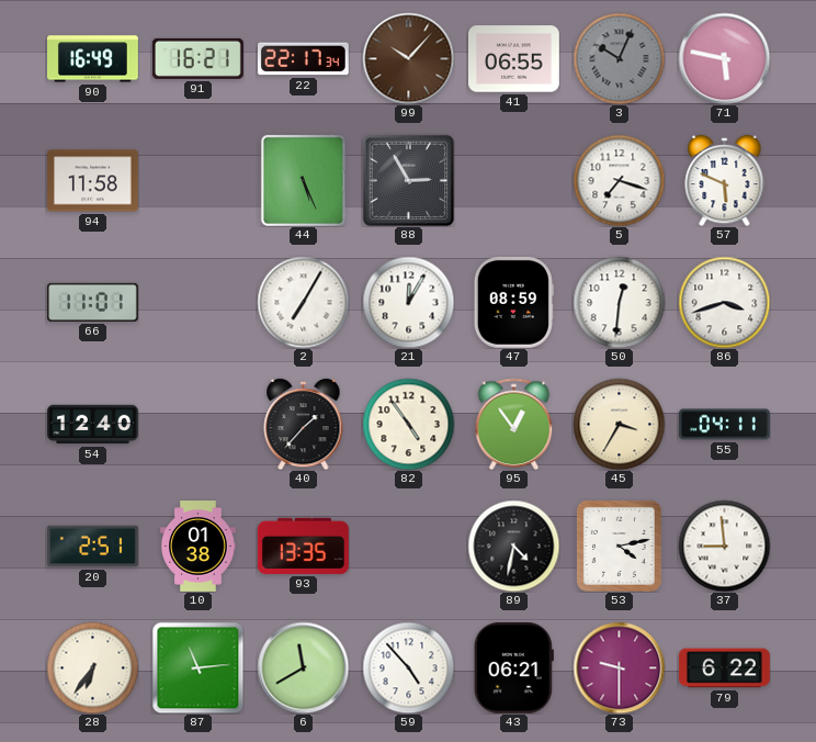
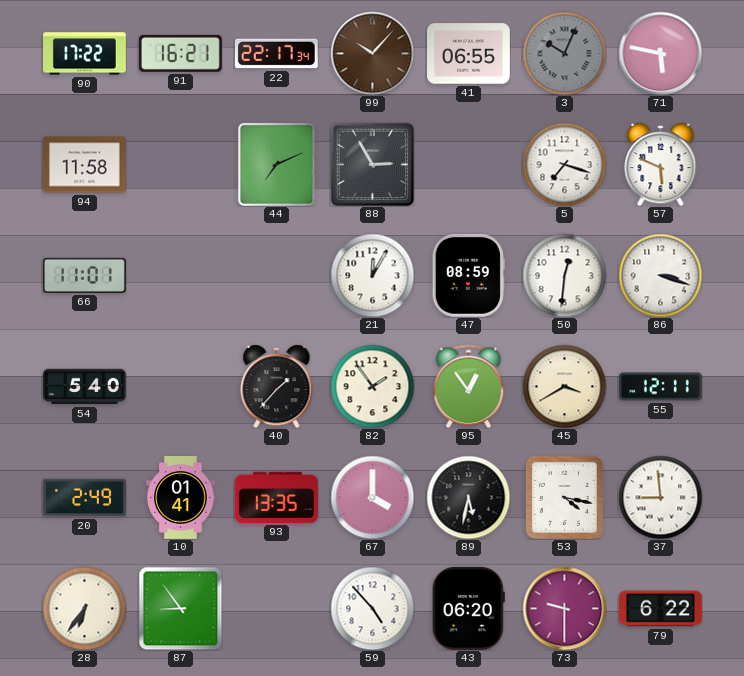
90: 16:49 -> 17:22 (85, 54)
44: 5:26 -> 7:11 (276, 164)
2: 7:05 -> none (303, 302)
86: 3:42 -> 3:18 (660, 275)
54: 12:40 -> 5:40 (85, 387)
82: 4:54 -> 1:54 (372, 386)
45: 3:35 -> 3:40 (564, 386)
55: 04:11 -> 12:11 (661, 387)
20: 2:51 -> 2:49 (85, 498)
10: 01:38 -> 01:41 (181, 498)
67: none -> 4:00 (372, 497)
89: 4:32 -> 5:32 (468, 497)
53: 4:13 -> 4:17 (564, 497)
87: 11:14 -> 8:54 (180, 608)
6: 11:40 -> none (303, 667)
43: 06:21 -> 06:20 (468, 608)
